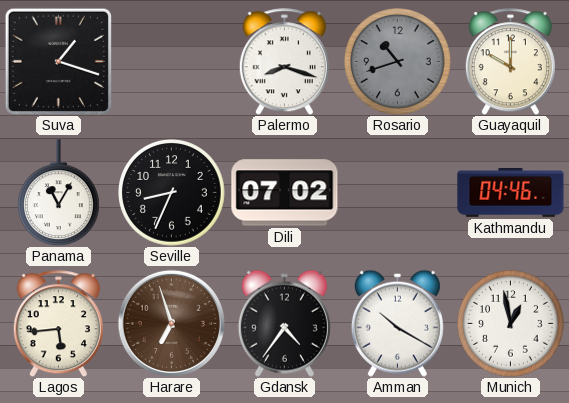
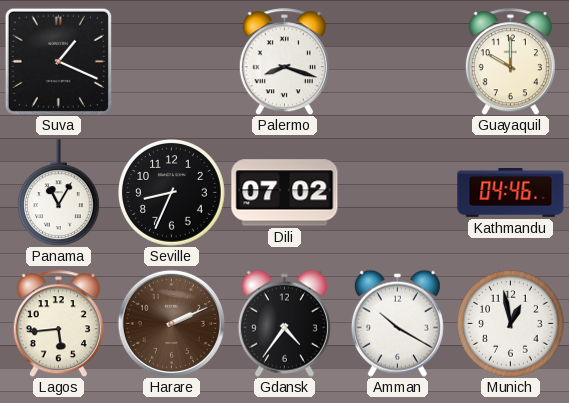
Suva: 1:18 -> 1:19 (58, 61)
Rosario: 10:42 -> none (398, 62)
Harare: 6:57 -> 2:11 (171, 323)
